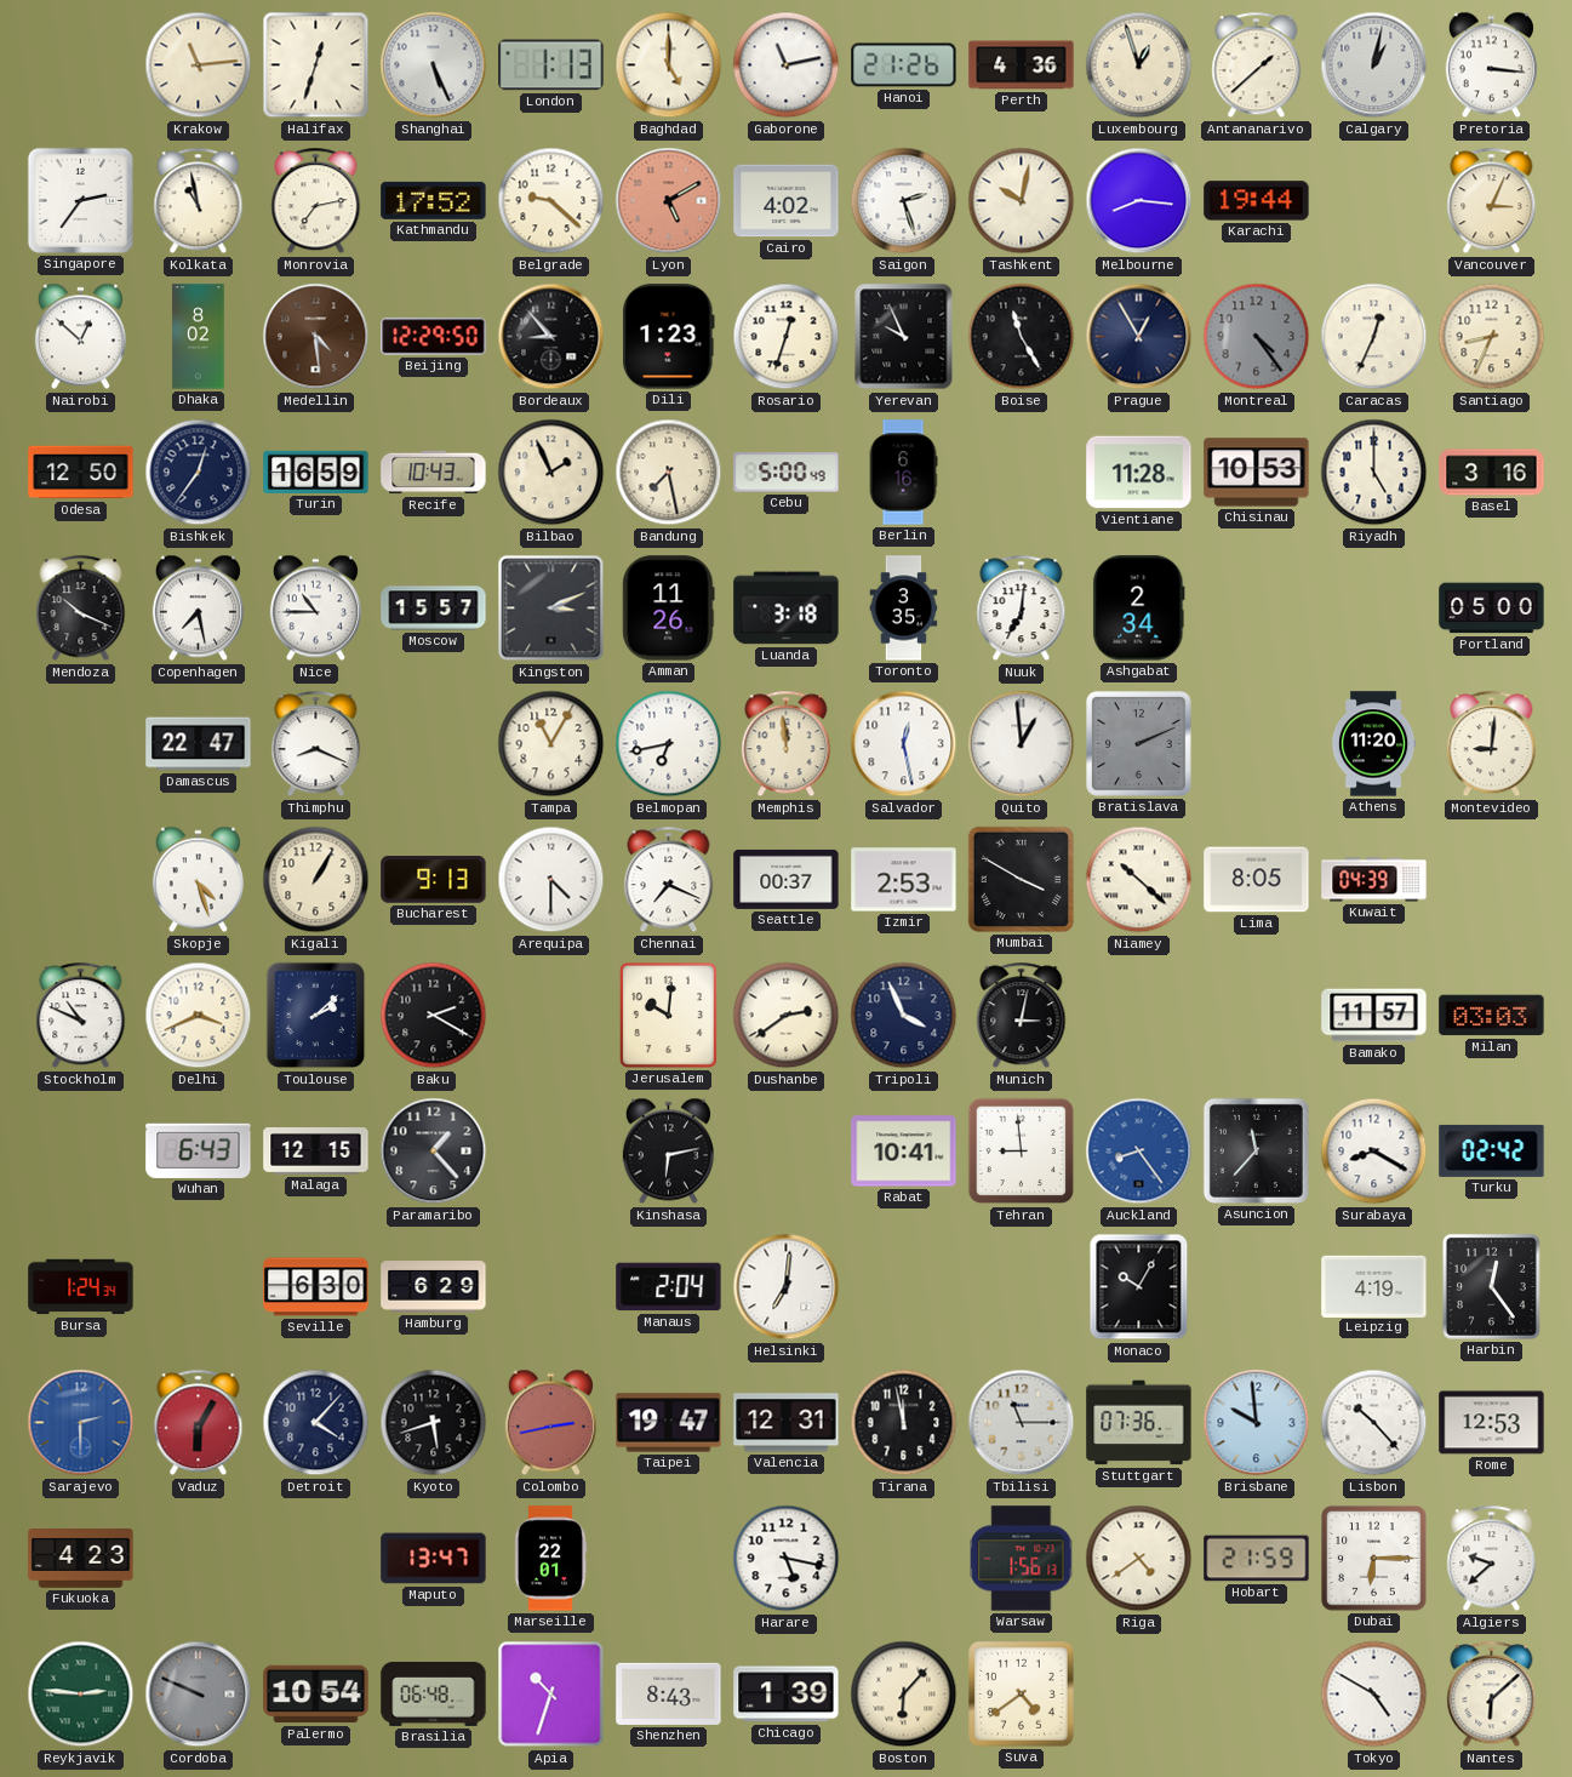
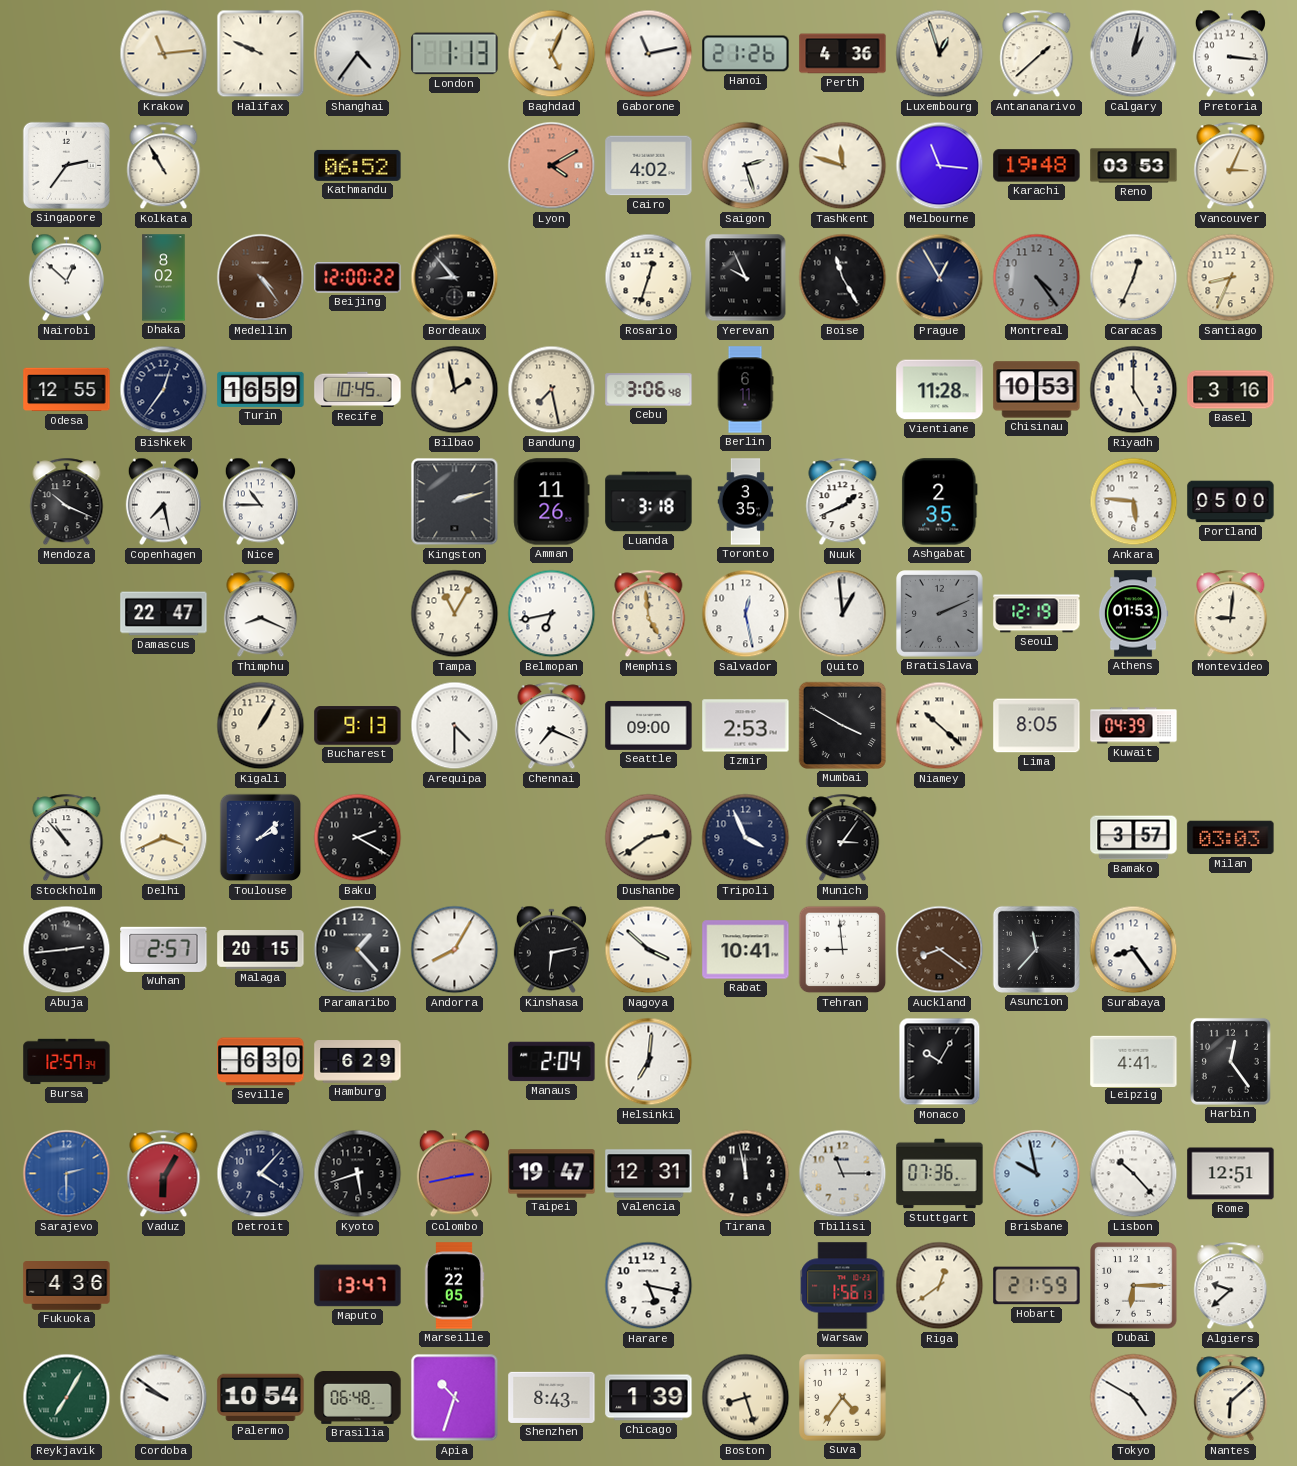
Halifax: 12:33 -> 9:49 (261, 54)
Shanghai: 5:26 -> 4:36 (358, 54)
Baghdad: 5:00 -> 5:04 (552, 54)
Kolkata: 10:58 -> 10:55 (164, 166)
Monrovia: 7:13 -> none (316, 201)
Kathmandu: 17:52 -> 06:52 (358, 165)
Belgrade: 9:22 -> none (551, 201)
Lyon: 5:10 -> 4:10 (552, 166)
Tashkent: 10:02 -> 11:48 (843, 166)
Melbourne: 8:16 -> 11:16 (940, 166)
Karachi: 19:44 -> 19:48 (1037, 166)
Reno: none -> 03:53 (1134, 166)
Medellin: 4:29 -> 4:24 (261, 278)
Beijing: 12:29 -> 12:00 (358, 278)
Dili: 1:23 -> none (669, 337)
Odesa: 12:50 -> 12:55 (67, 390)
Recife: 10:43 -> 10:45 (358, 390)
Bilbao: 1:56 -> 1:58 (455, 390)
Cebu: 5:00 -> 3:06 (649, 390)
Berlin: 6:16 -> 6:11 (745, 390)
Moscow: 15:57 -> none (434, 608)
Kingston: 3:11 -> 2:12 (455, 502)
Nuuk: 7:01 -> 1:41 (843, 502)
Ashgabat: 2:34 -> 2:35 (940, 502)
Ankara: none -> 5:46 (1134, 502)
Memphis: 11:59 -> 4:59 (649, 614)
Seoul: none -> 12:19 (1037, 614)
Athens: 11:20 -> 01:53 (1133, 614)
Skopje: 4:27 -> none (198, 880)
Seattle: 00:37 -> 09:00 (649, 725)
Stockholm: 10:49 -> 10:53 (67, 838)
Jerusalem: 10:01 -> none (668, 1015)
Munich: 3:02 -> 3:06 (843, 838)
Bamako: 11:57 -> 3:57 (1134, 838)
Abuja: none -> 2:44 (67, 950)
Wuhan: 6:43 -> 2:57 (164, 949)
Malaga: 12:15 -> 20:15 (261, 950)
Andorra: none -> 8:05 (455, 950)
Nagoya: none -> 3:52 (649, 950)
Auckland: 8:24 -> 8:21 (940, 950)
Auckland dial: blue -> brown (940, 950)
Surabaya: 8:20 -> 8:24 (1134, 950)
Turku: 02:42 -> none (1492, 1150)
Bursa: 1:24 -> 12:57 (67, 1062)
Leipzig: 4:19 -> 4:41 (1134, 1061)
Brisbane: 9:59 -> 9:58 (1037, 1174)
Rome: 12:53 -> 12:51 (1231, 1174)
Fukuoka: 4:23 -> 4:36 (67, 1286)
Marseille: 22:01 -> 22:05 (454, 1286)
Riga: 4:39 -> 12:39 (940, 1286)
Reykjavik: 2:46 -> 7:05 (67, 1398)
Cordoba: 9:49 -> 9:51 (164, 1398)
Cordoba dial: grey -> white (164, 1398)
Boston: 6:07 -> 8:27 (746, 1398)
Suva: 4:39 -> 4:36 (843, 1398)
